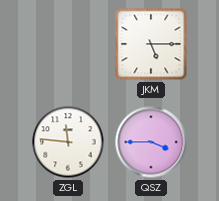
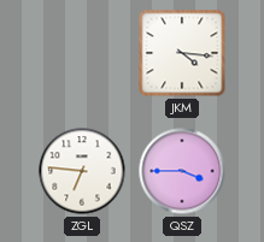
JKM: 5:15 -> 4:16 (182, 53)
ZGL: 11:46 -> 6:46 (82, 171)
